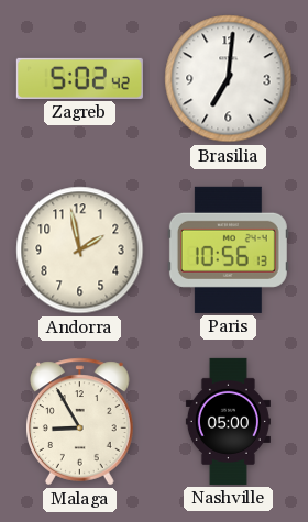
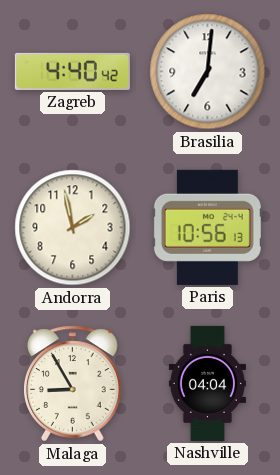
Zagreb: 5:02 -> 4:40 (72, 71)
Nashville: 05:00 -> 04:04 (207, 383)
